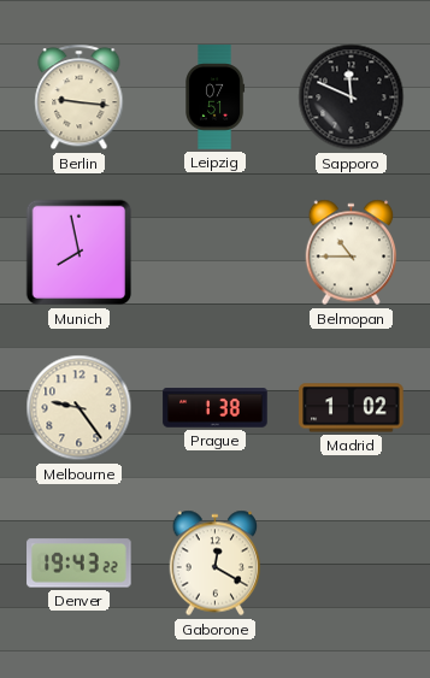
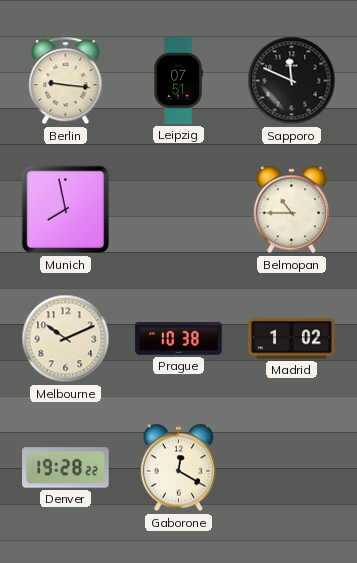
Melbourne: 9:24 -> 10:11 (66, 339)
Prague: 1:38 -> 10:38 (179, 339)
Denver: 19:43 -> 19:28 (66, 468)
